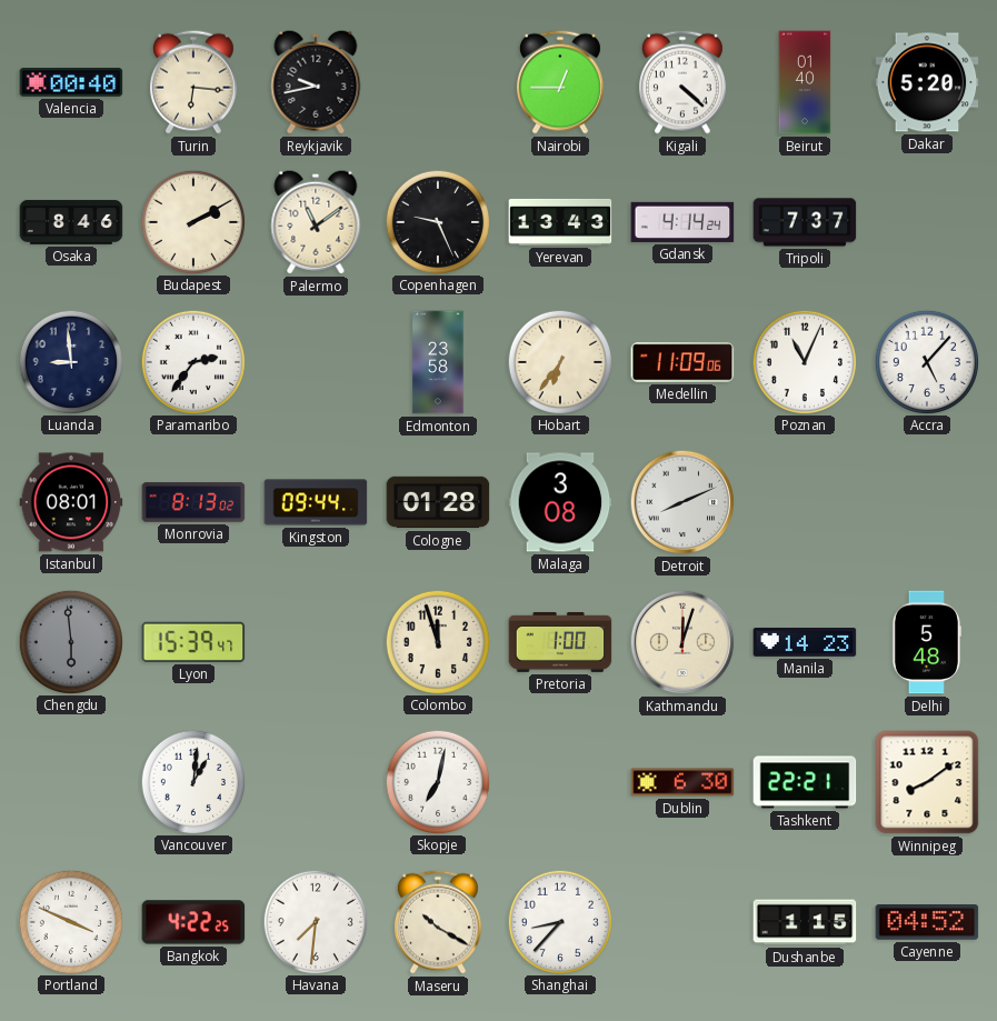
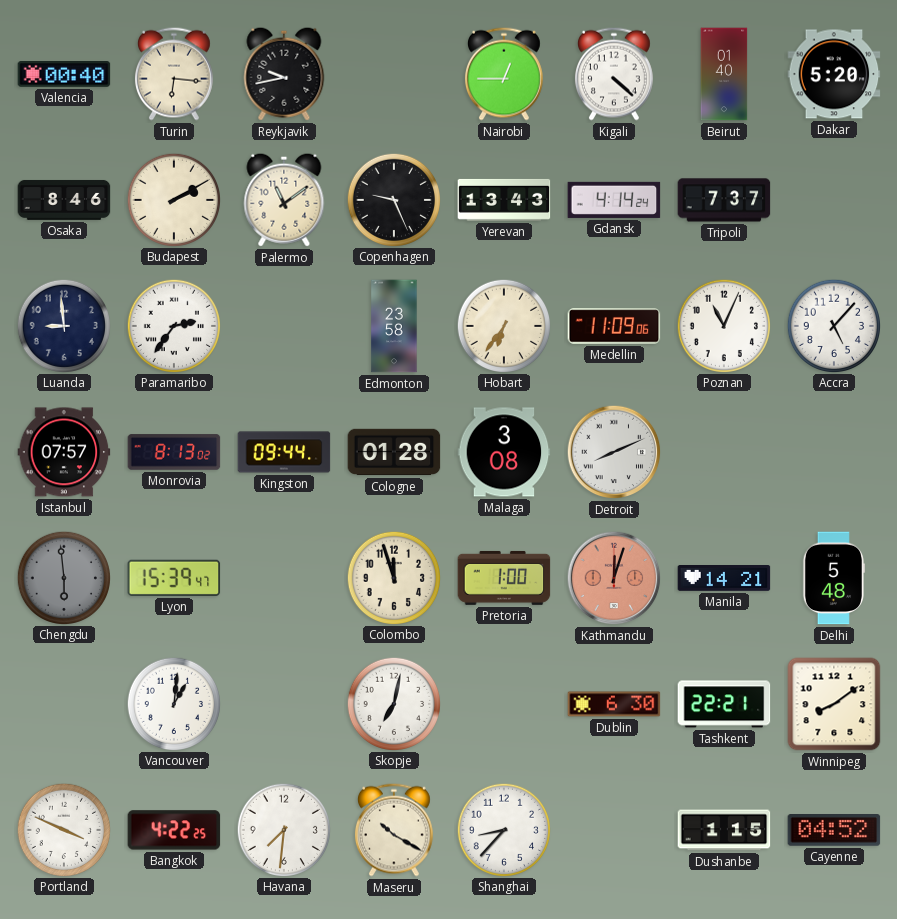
Istanbul: 08:01 -> 07:57 (64, 452)
Kathmandu dial: cream -> salmon (614, 578)
Manila: 14:23 -> 14:21 (724, 579)
